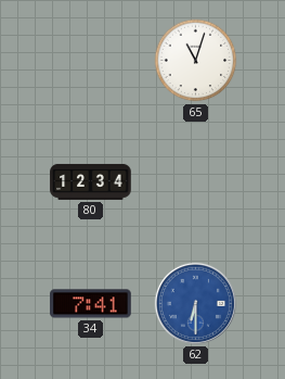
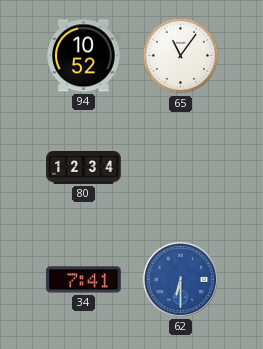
94: none -> 10:52 (84, 56)
65: 11:03 -> 11:06 (181, 56)
